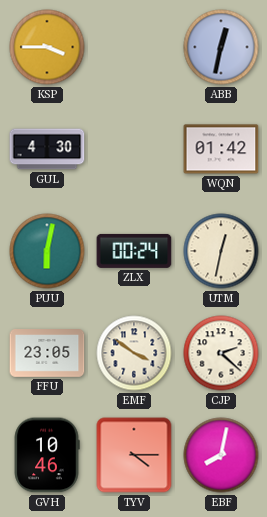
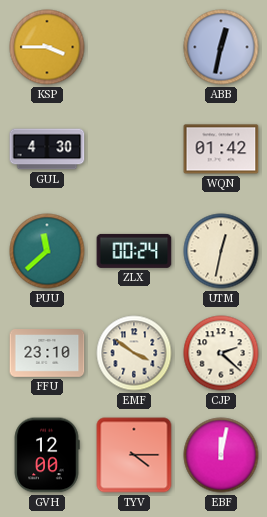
PUU: 6:02 -> 11:38 (47, 251)
FFU: 23:05 -> 23:10 (47, 354)
GVH: 10:46 -> 12:00 (47, 455)
EBF: 8:02 -> 12:02 (221, 455)
